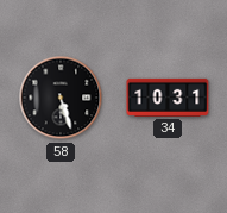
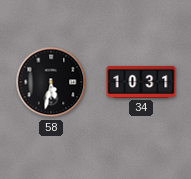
58: 5:27 -> 5:32 (51, 82)
